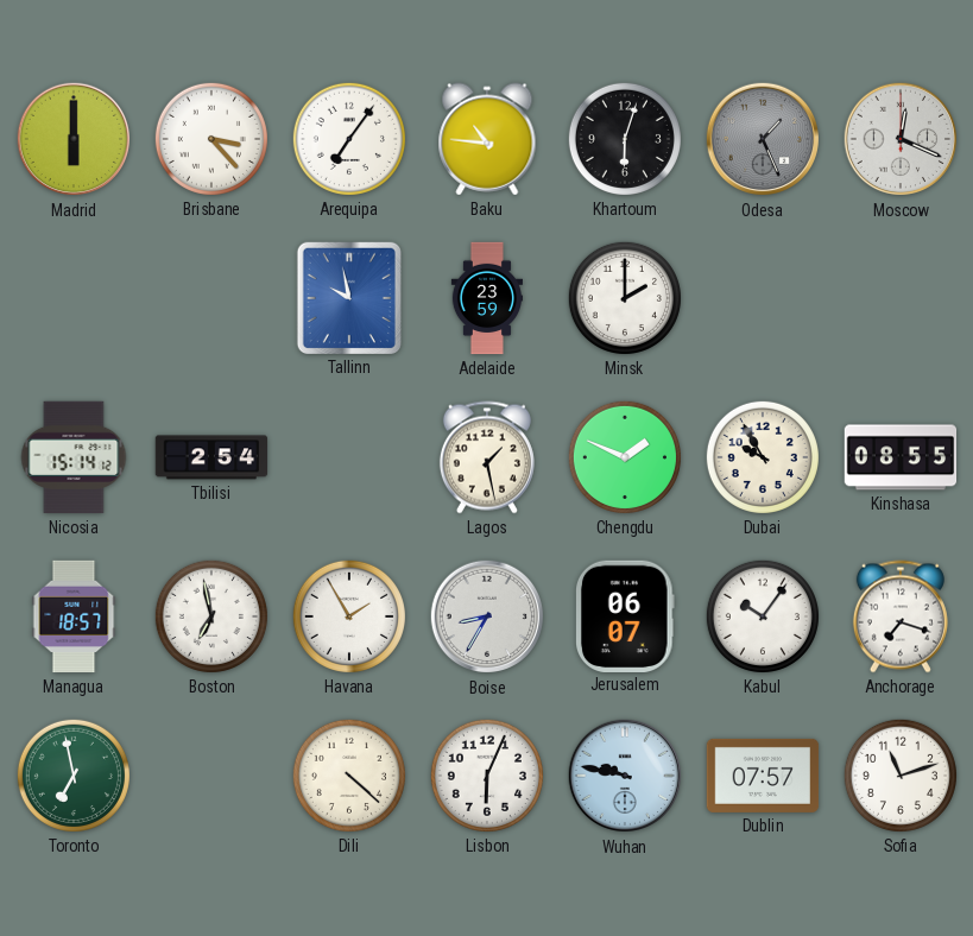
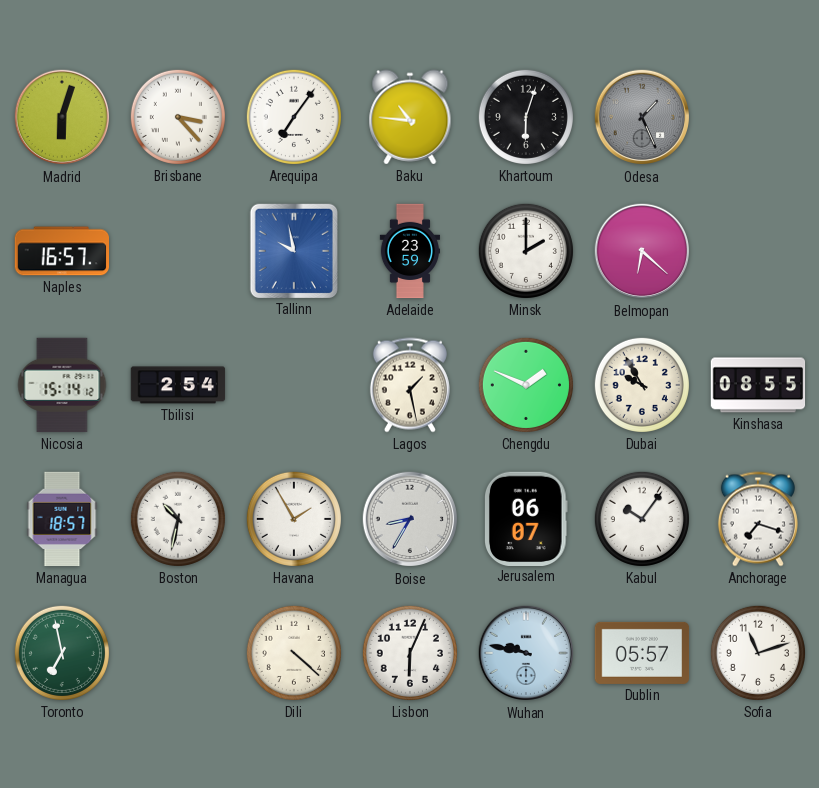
Madrid: 6:00 -> 6:03 (62, 117)
Moscow: 12:19 -> none (901, 139)
Naples: none -> 16:57 (61, 251)
Belmopan: none -> 6:22 (642, 251)
Boston: 6:58 -> 10:32 (178, 519)
Dublin: 07:57 -> 05:57 (642, 653)
